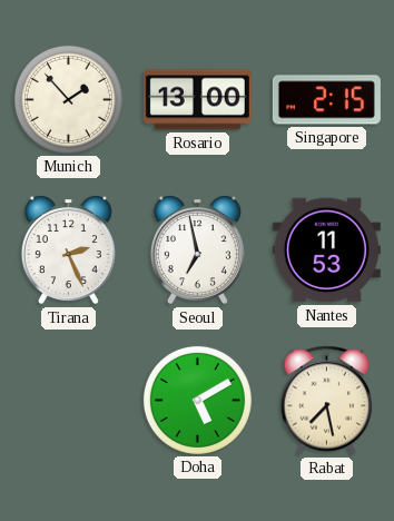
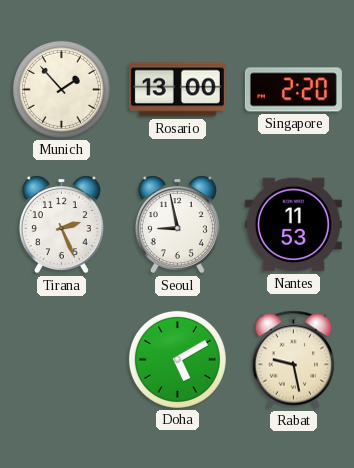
Singapore: 2:15 -> 2:20 (293, 90)
Seoul: 6:58 -> 8:58 (177, 225)
Rabat: 7:28 -> 9:28 (294, 360)
